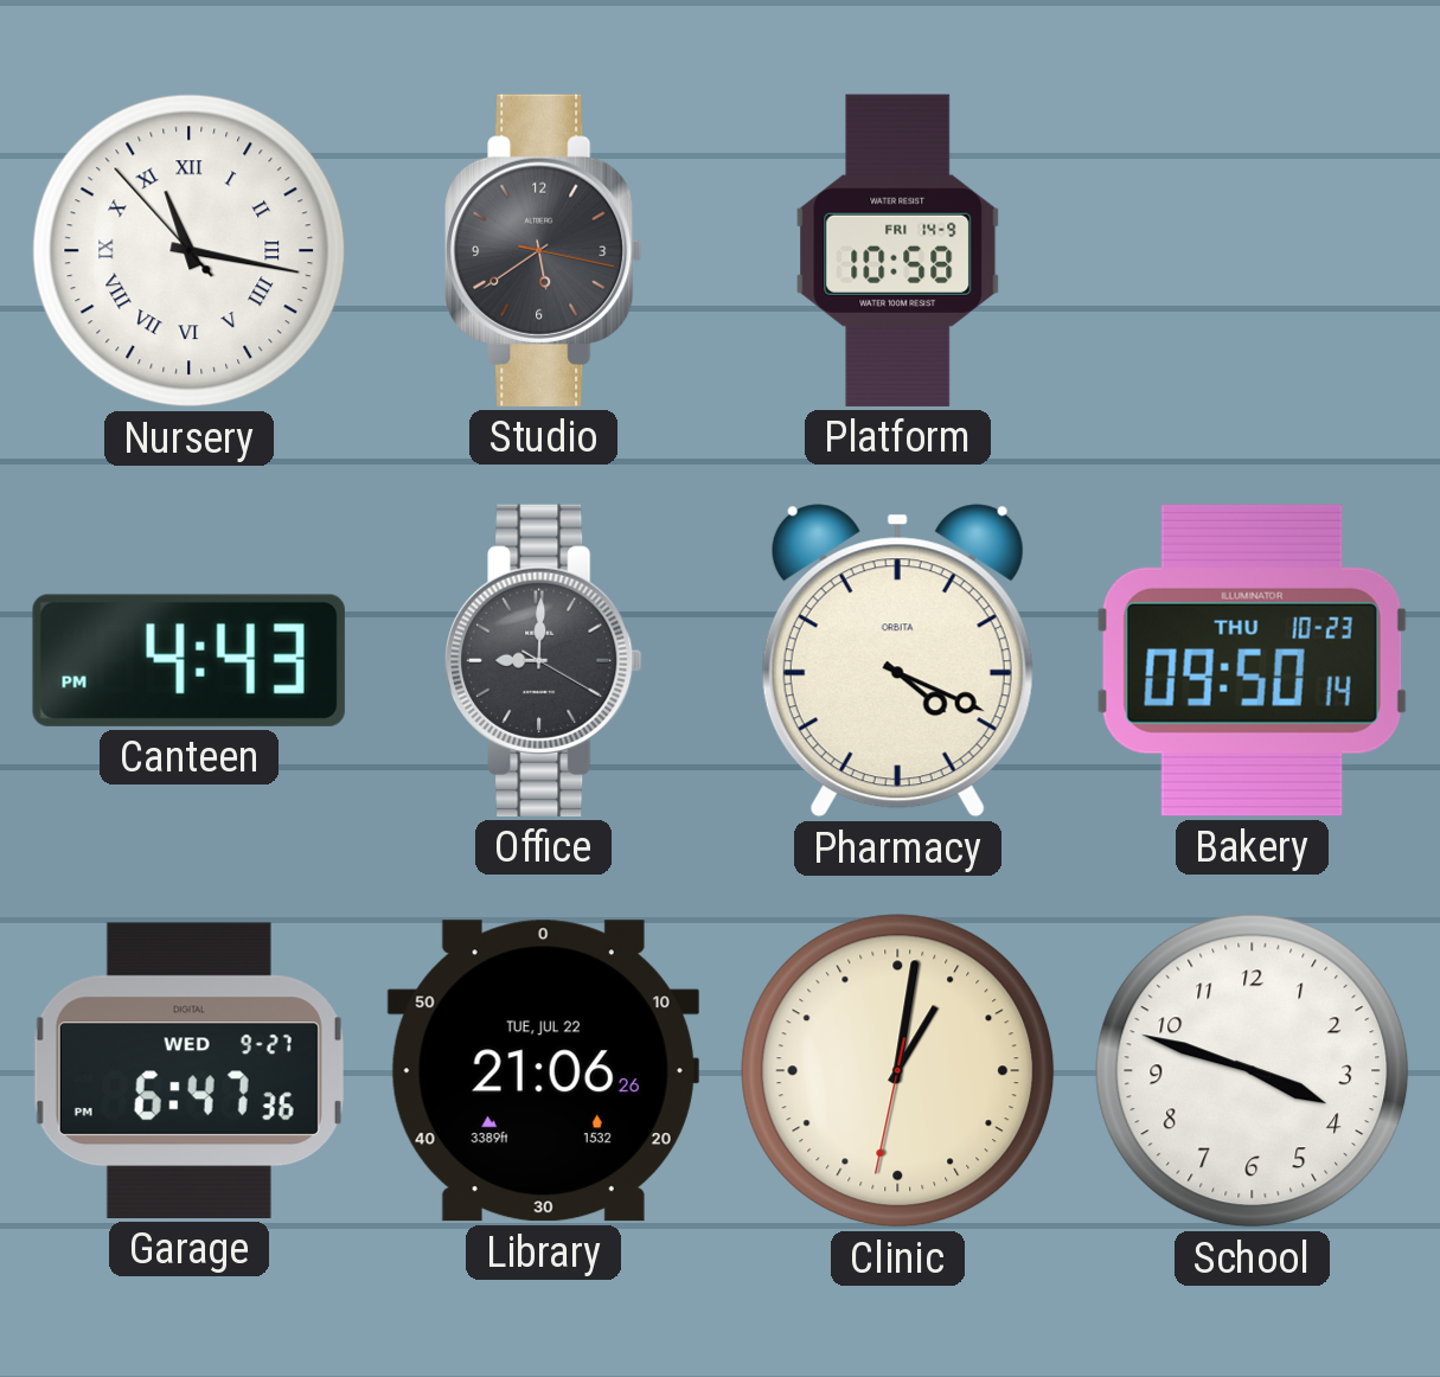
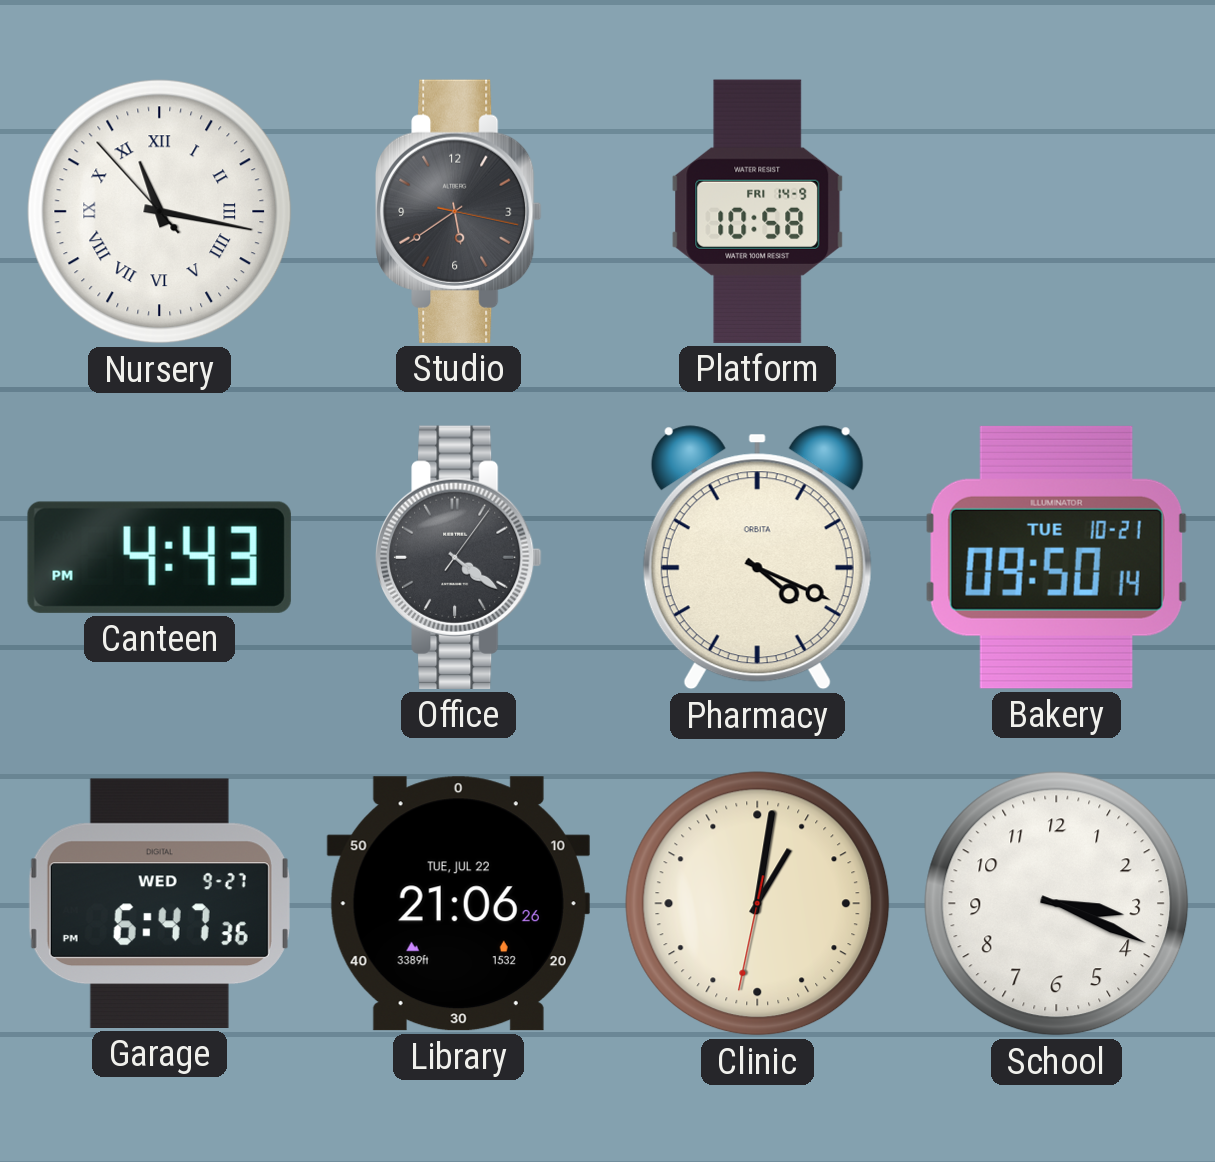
Office: 9:00 -> 4:21 (459, 557)
Bakery date: THU 10-23 -> TUE 10-21 (1056, 557)
School: 3:48 -> 3:19 (1057, 904)
